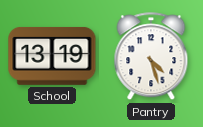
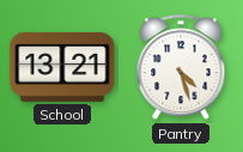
School: 13:19 -> 13:21 (62, 67)
